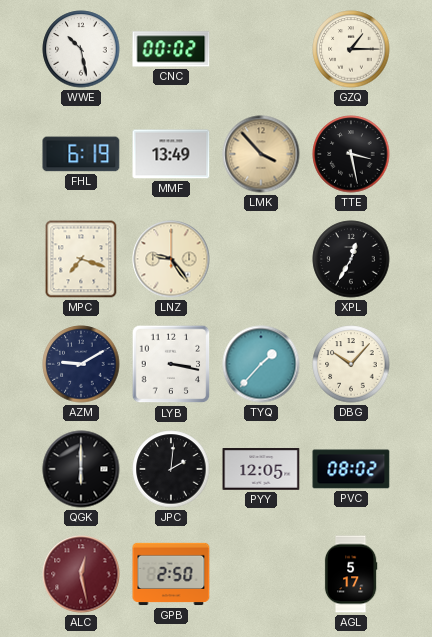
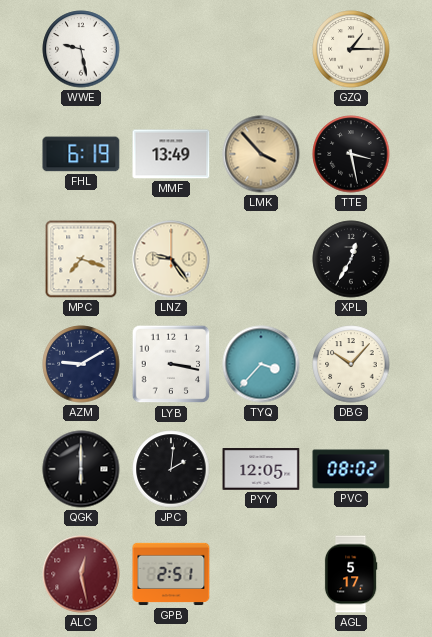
WWE: 10:28 -> 9:28 (81, 49)
CNC: 00:02 -> none (171, 49)
TYQ: 1:37 -> 3:37 (261, 364)
GPB: 2:50 -> 2:51 (171, 574)
